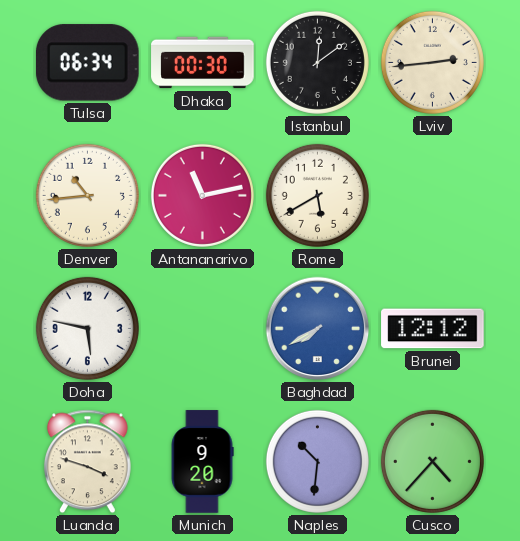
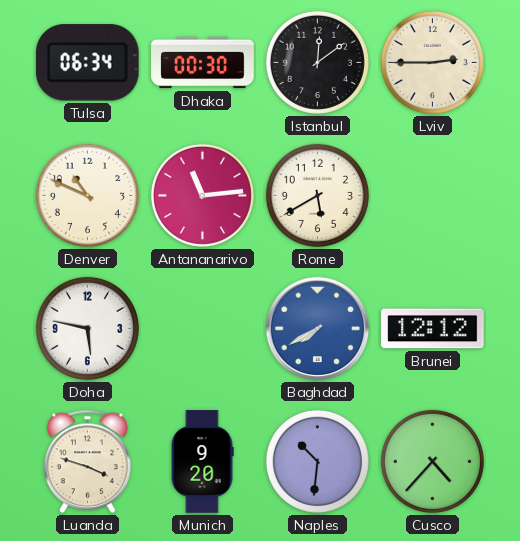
Lviv: 2:44 -> 2:45 (432, 62)
Denver: 10:44 -> 10:49 (87, 195)
Antananarivo: 11:13 -> 11:14 (202, 195)
